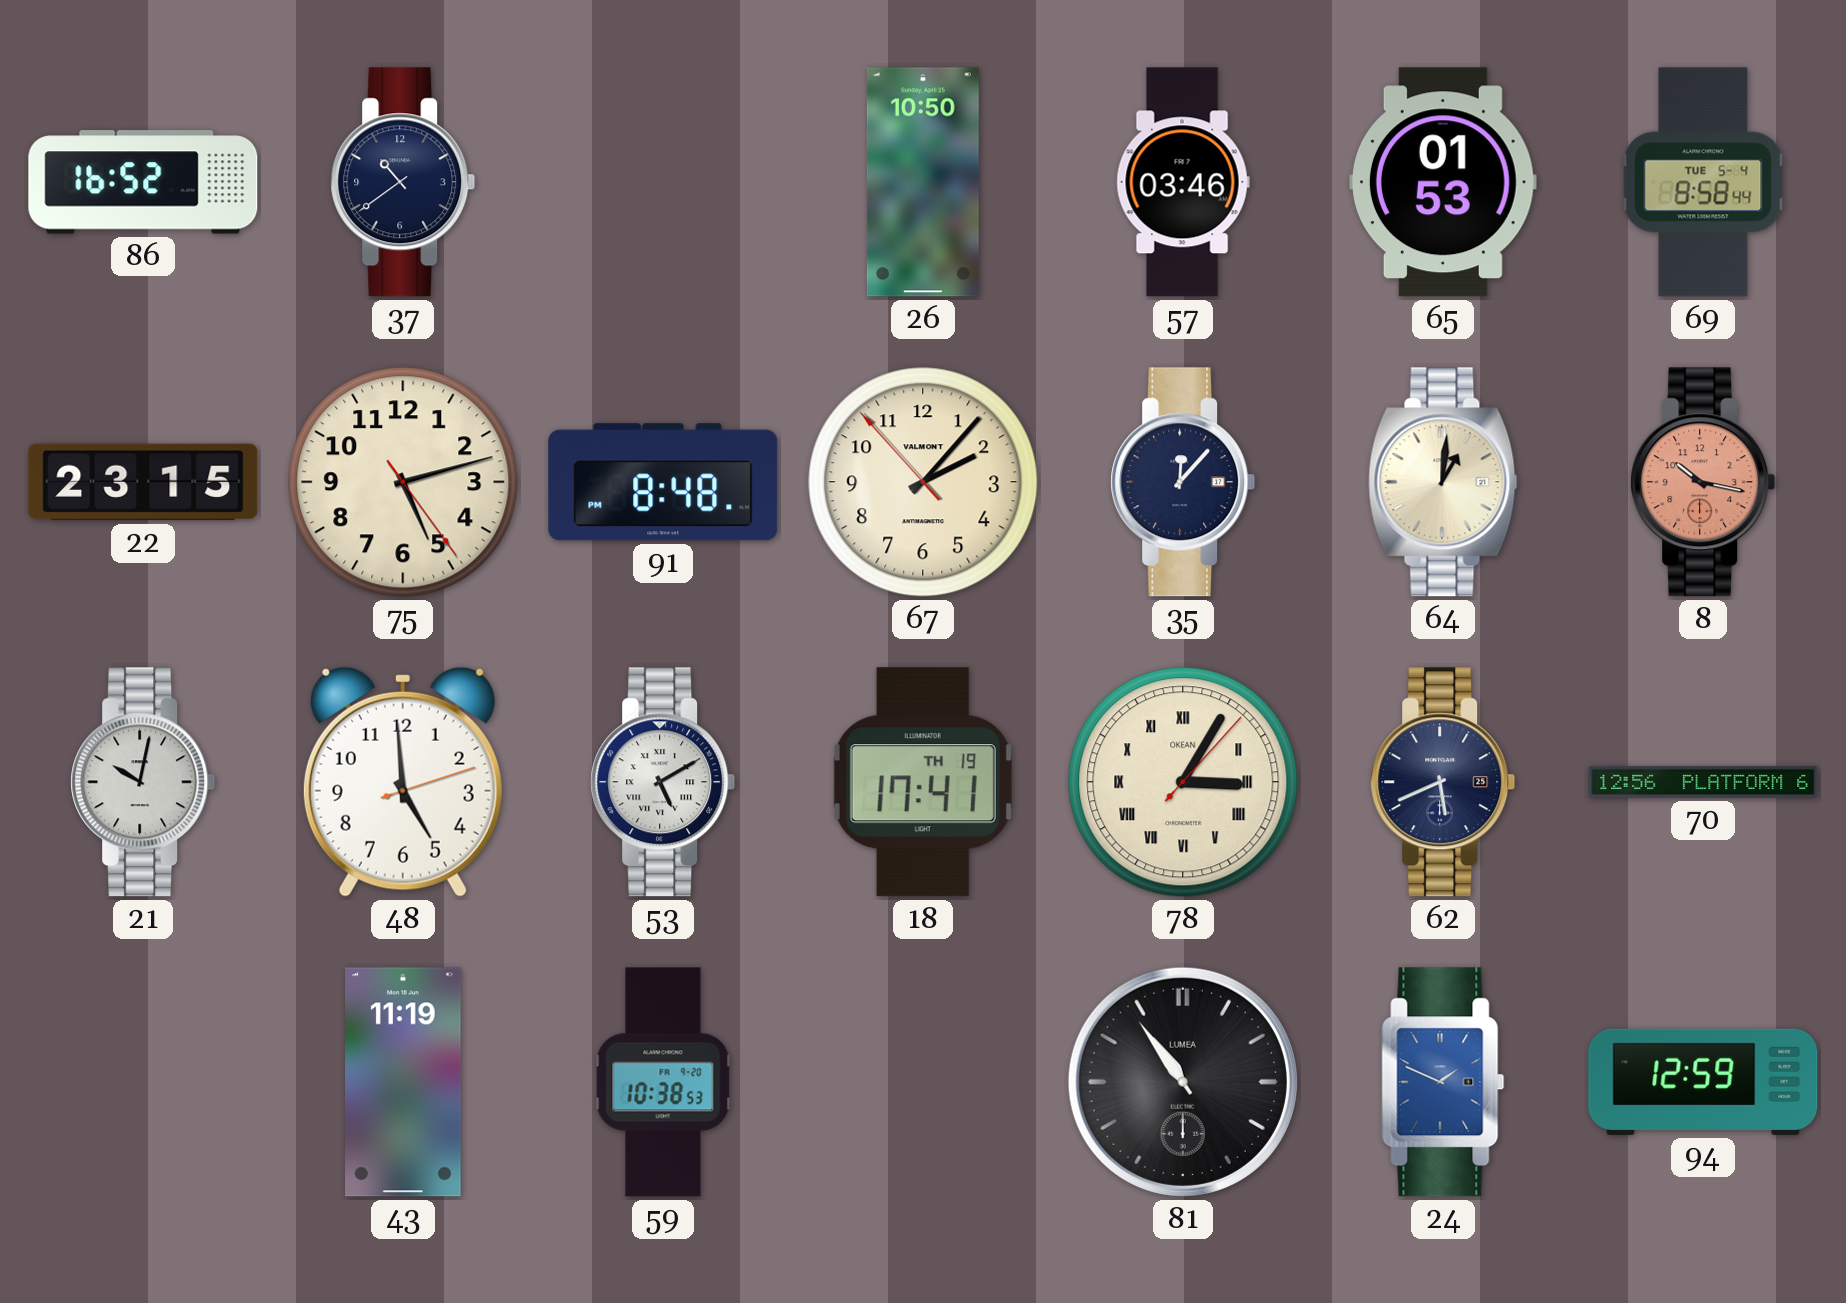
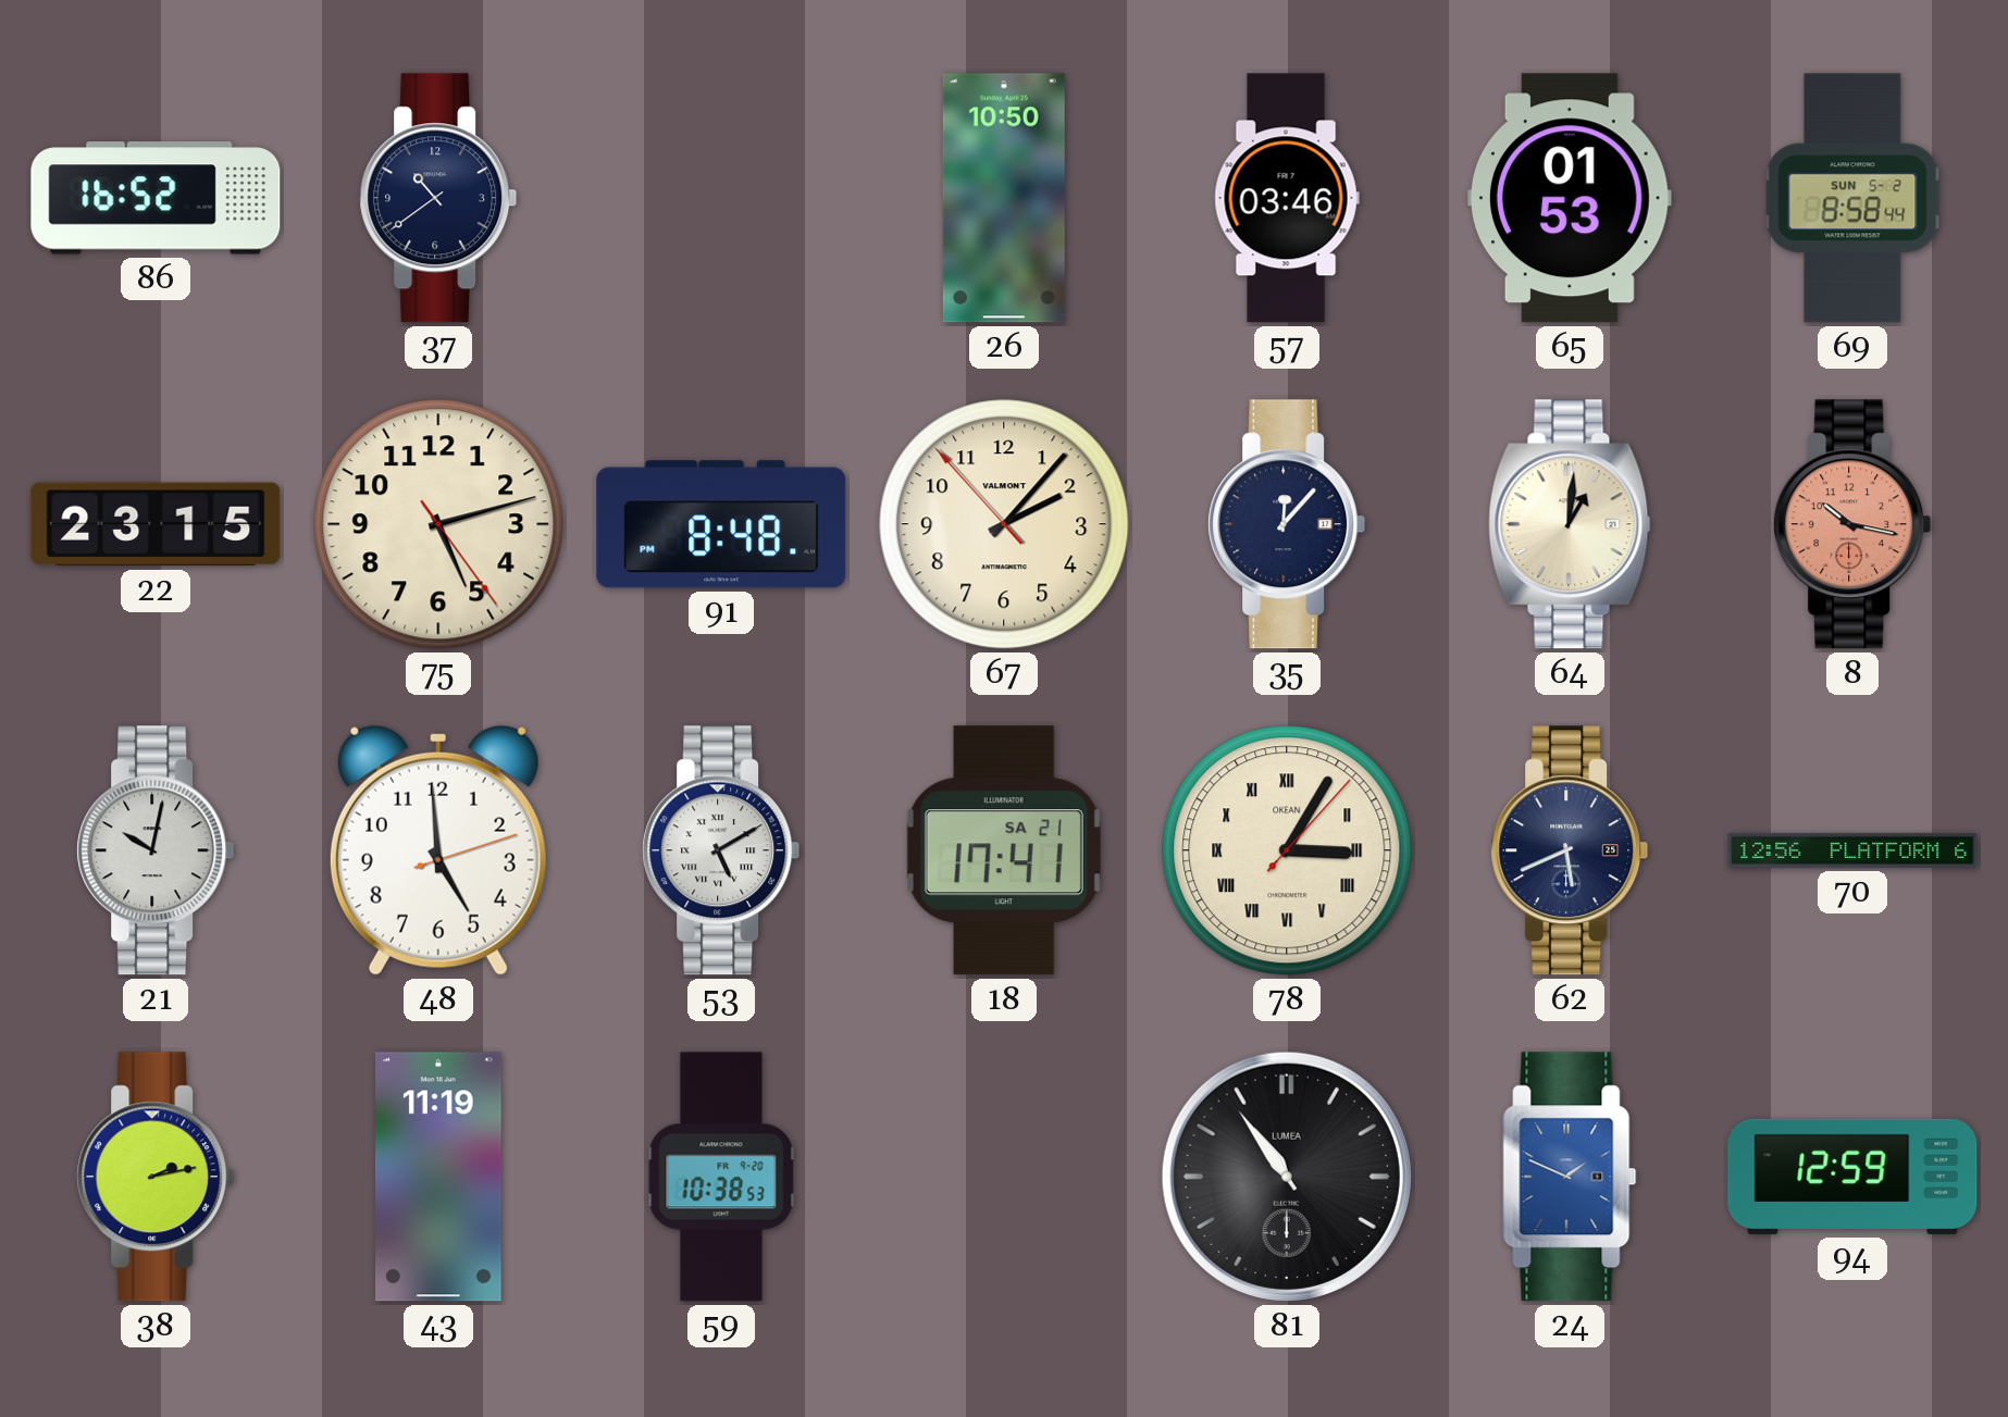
69 date: TUE 5-4 -> SUN 5-2 (1852, 198)
18 date: TH 19 -> SA 21 (1004, 850)
38: none -> 2:13 (156, 1177)
